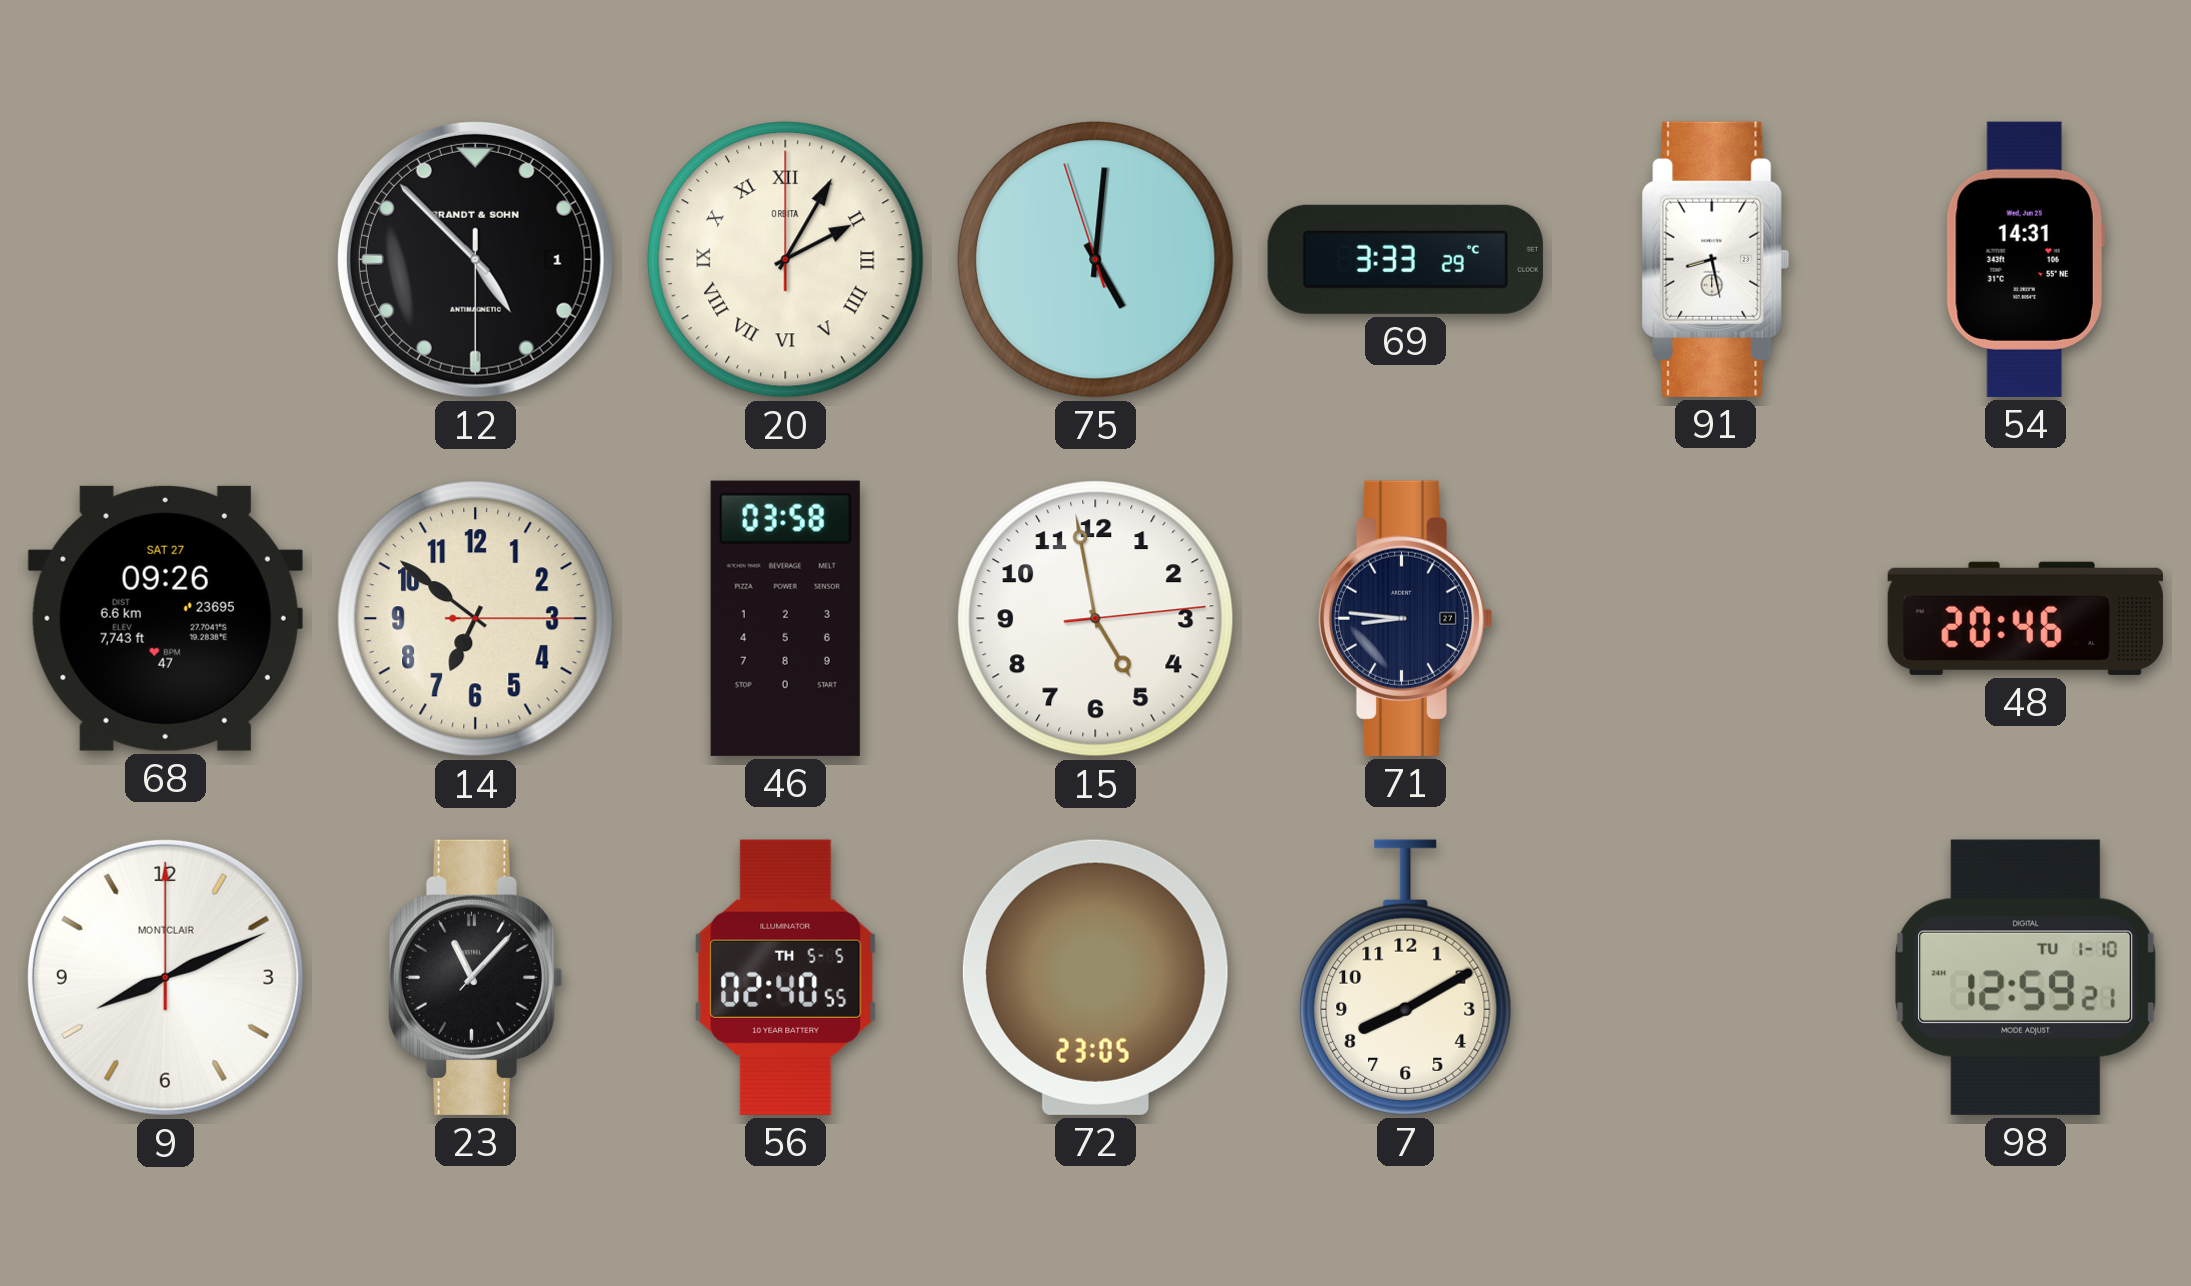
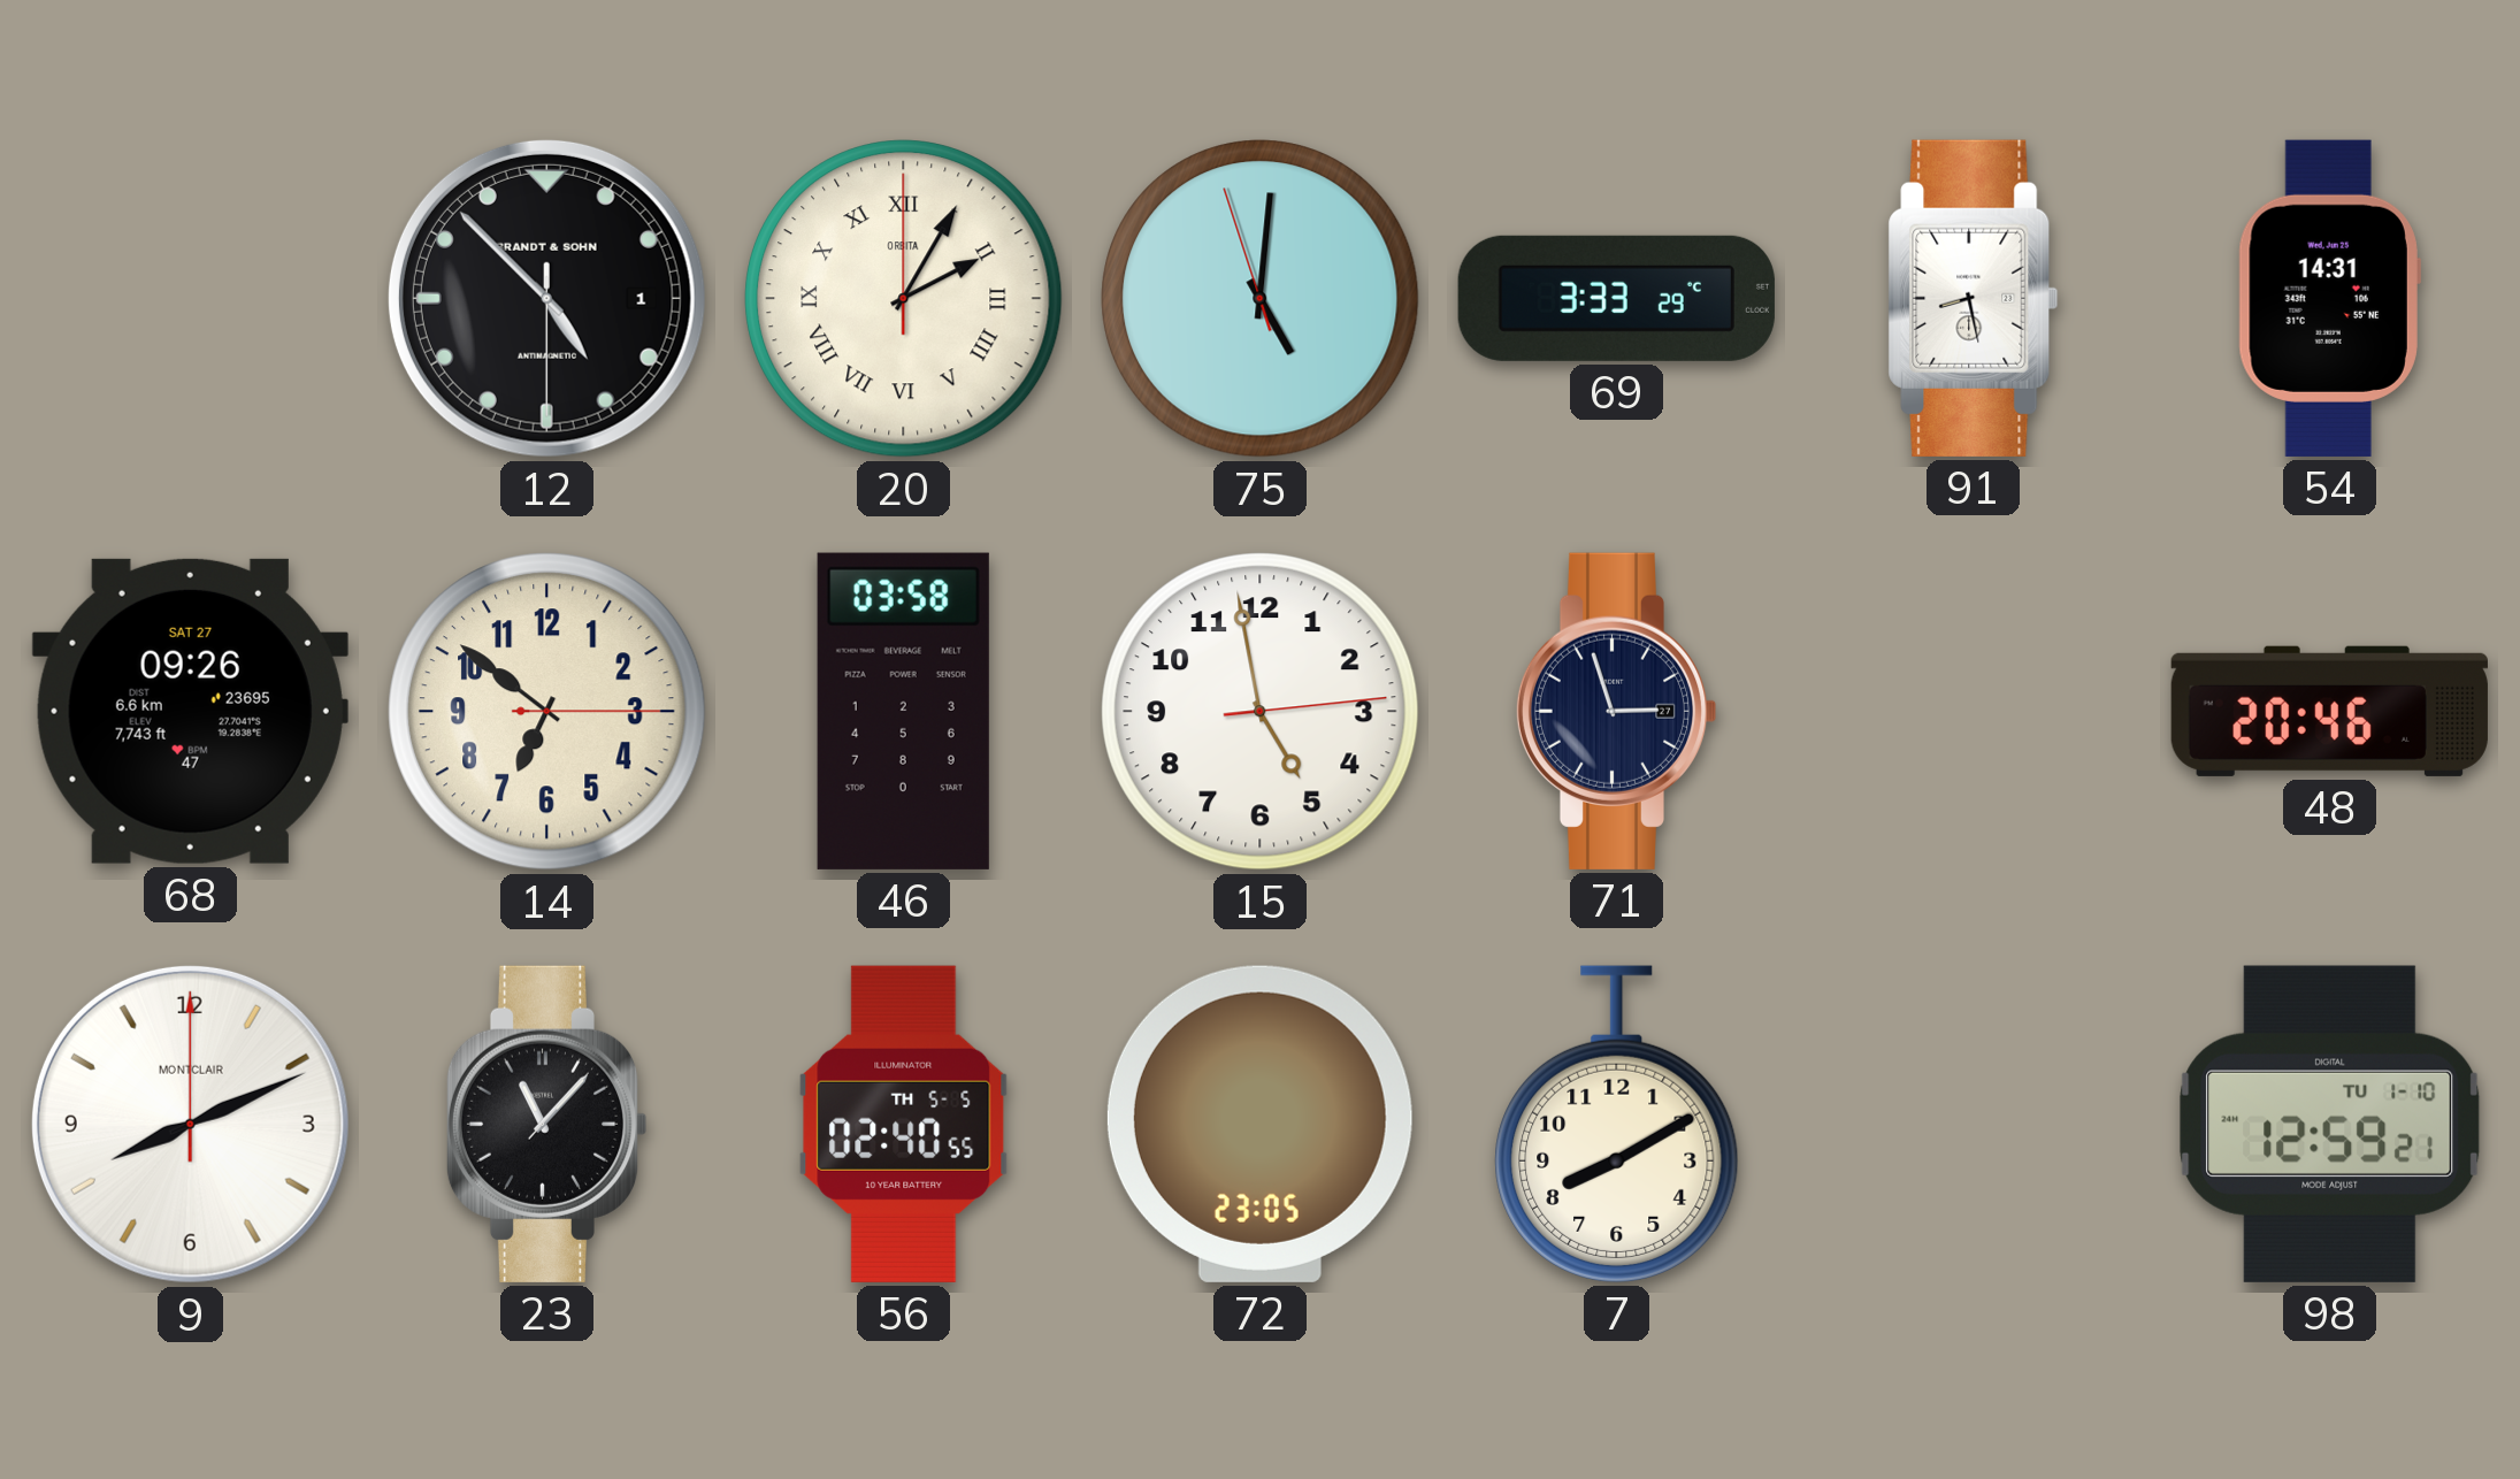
71: 8:46 -> 2:57 (1616, 711)
